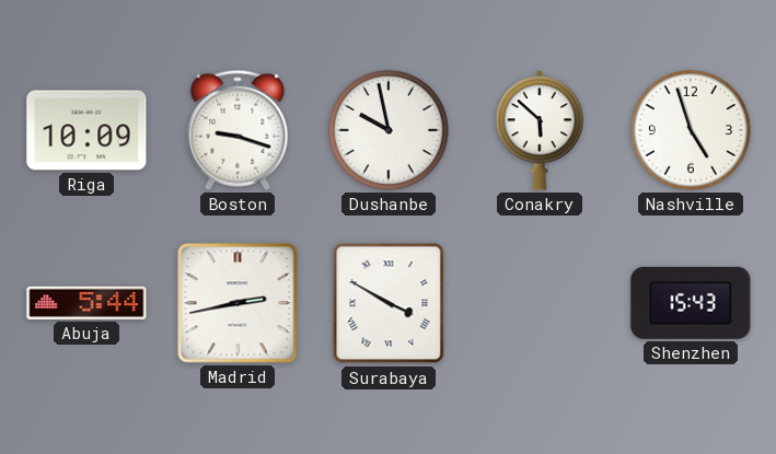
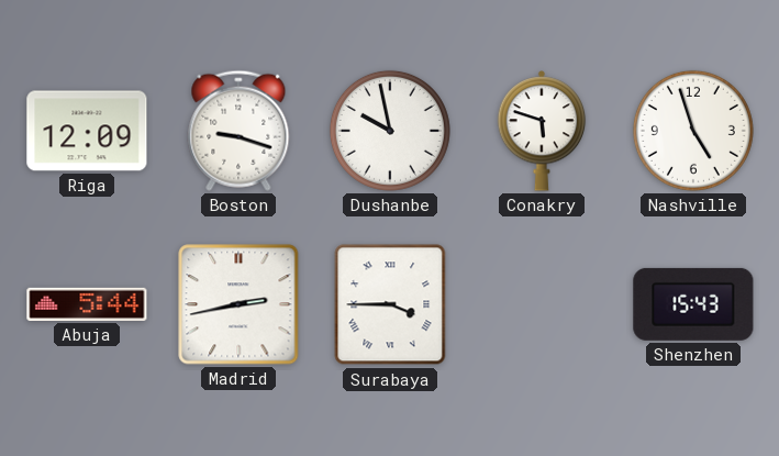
Riga: 10:09 -> 12:09 (87, 131)
Conakry: 5:52 -> 5:48 (542, 131)
Surabaya: 3:50 -> 3:45 (390, 304)
